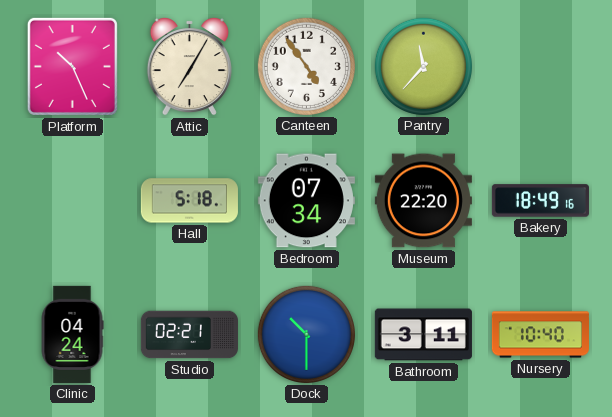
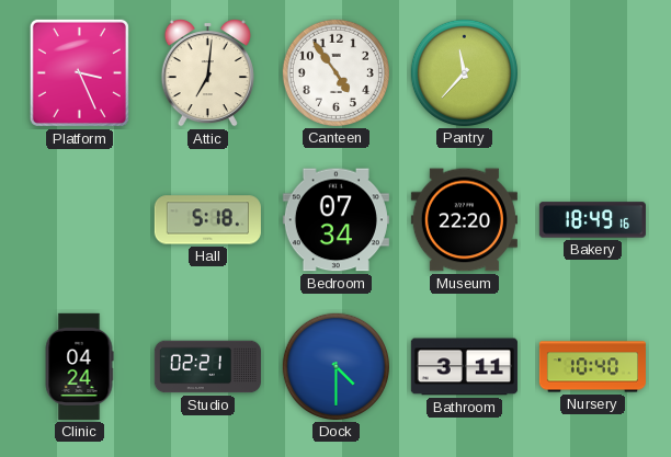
Platform: 10:26 -> 3:26 (79, 72)
Attic: 7:05 -> 7:01 (207, 72)
Dock: 10:30 -> 4:30 (336, 366)
